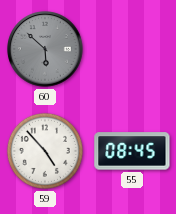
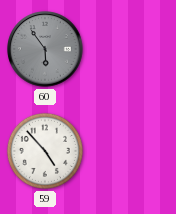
60: 5:52 -> 5:54 (45, 49)
55: 08:45 -> none (132, 151)
